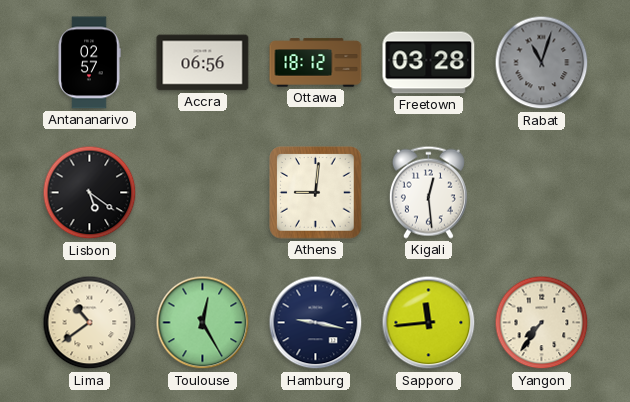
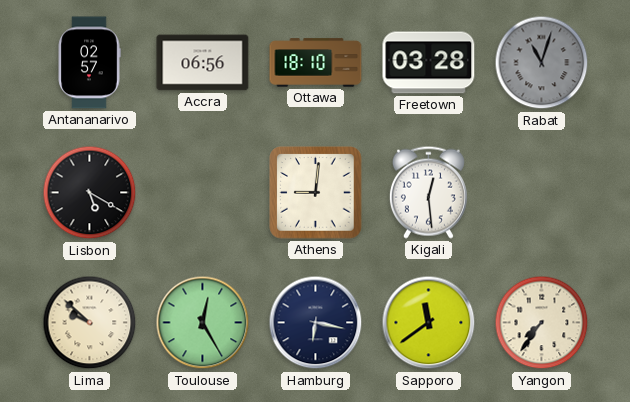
Ottawa: 18:12 -> 18:10 (316, 63)
Lisbon: 5:21 -> 5:20 (90, 193)
Lima: 10:39 -> 9:52 (90, 323)
Hamburg: 9:17 -> 6:17 (316, 323)
Sapporo: 11:44 -> 11:39 (429, 323)
